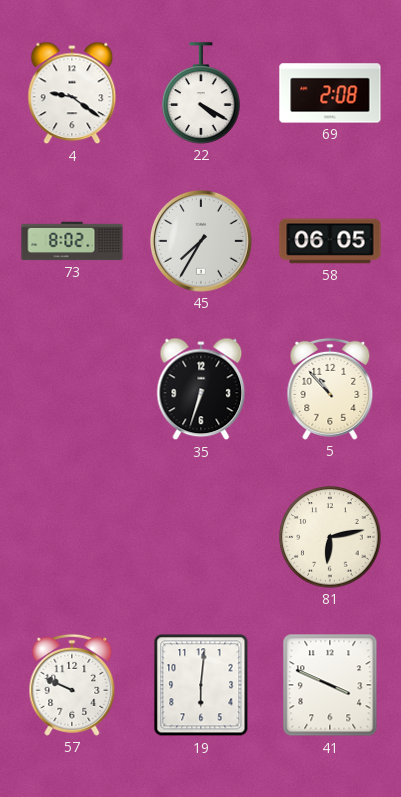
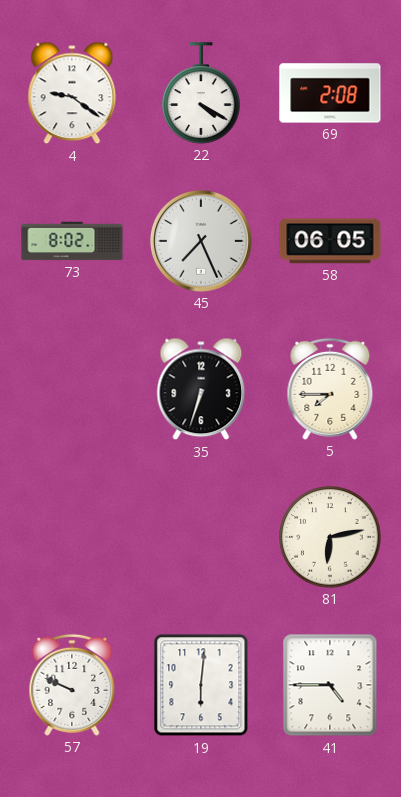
45: 7:35 -> 7:26 (201, 241)
5: 10:53 -> 7:45 (330, 389)
41: 3:49 -> 4:45 (330, 685)
